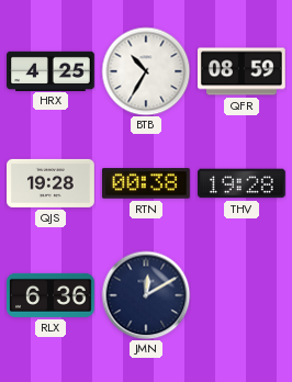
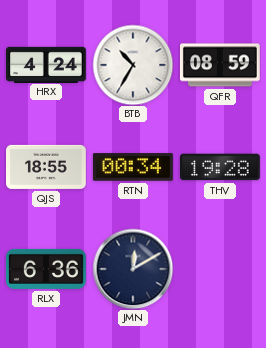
HRX: 4:25 -> 4:24 (47, 64)
QJS: 19:28 -> 18:55 (47, 167)
RTN: 00:38 -> 00:34 (133, 167)
